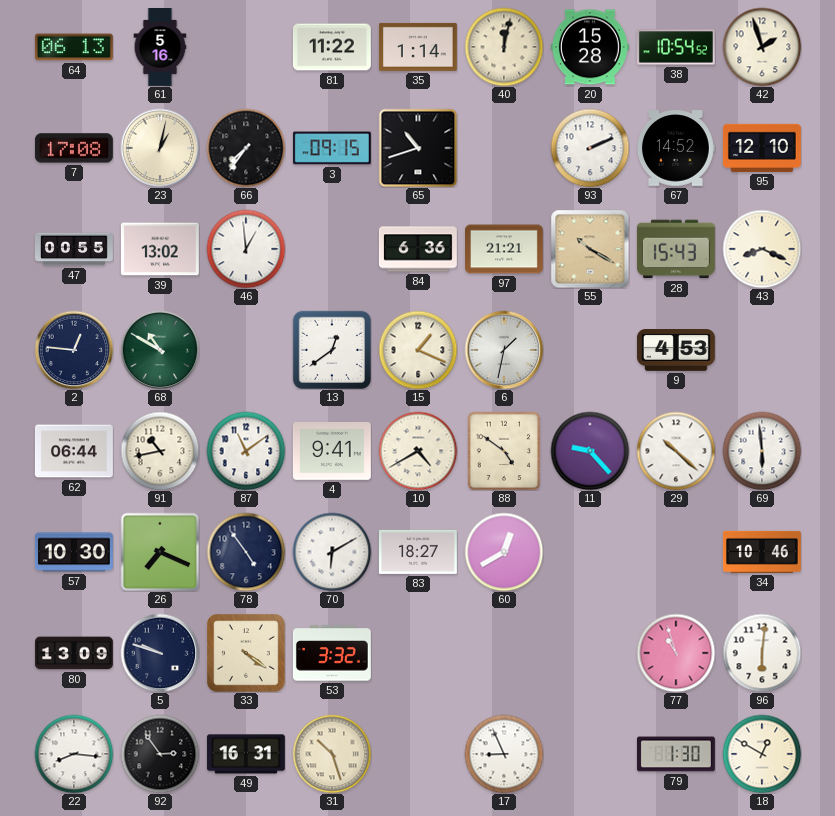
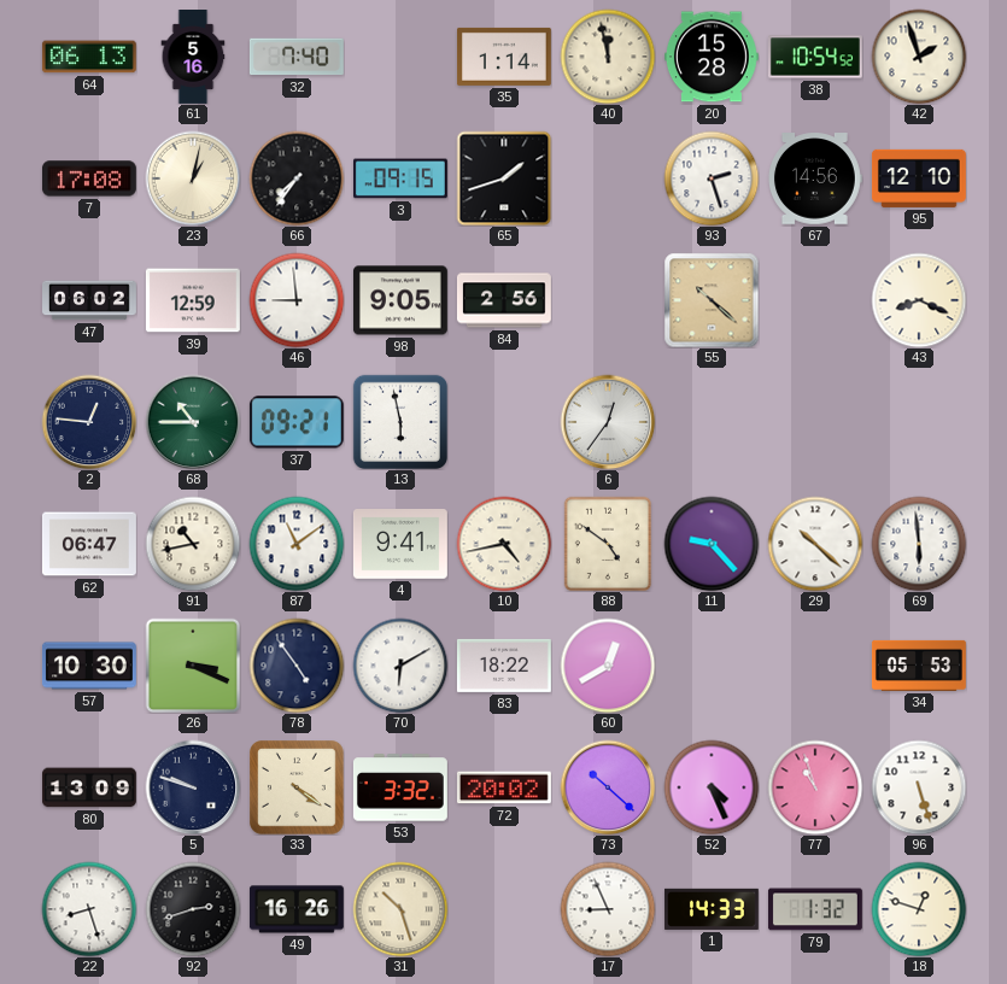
32: none -> 7:40 (297, 57)
81: 11:22 -> none (332, 47)
40: 12:02 -> 11:58 (608, 57)
65: 10:42 -> 1:42 (504, 178)
93: 2:11 -> 2:27 (712, 178)
67: 14:52 -> 14:56 (815, 178)
47: 00:55 -> 06:02 (90, 300)
39: 13:02 -> 12:59 (193, 300)
46: 12:59 -> 8:59 (297, 300)
98: none -> 9:05 (400, 300)
84: 6:36 -> 2:56 (504, 300)
97: 21:21 -> none (504, 249)
55: 10:20 -> 10:22 (712, 300)
28: 15:43 -> none (676, 249)
68: 10:50 -> 10:45 (193, 422)
37: none -> 09:21 (297, 422)
13: 12:39 -> 5:58 (399, 421)
15: 1:19 -> none (418, 350)
6: 1:32 -> 12:36 (608, 422)
9: 4:53 -> none (676, 351)
62: 06:44 -> 06:47 (89, 544)
10: 4:40 -> 4:43 (504, 544)
26: 7:19 -> 3:19 (193, 666)
83: 18:27 -> 18:22 (504, 666)
34: 10:46 -> 05:53 (919, 666)
72: none -> 20:02 (504, 787)
73: none -> 10:22 (608, 787)
52: none -> 4:26 (712, 787)
96: 6:01 -> 5:27 (919, 787)
22: 8:16 -> 8:27 (89, 909)
92: 2:54 -> 2:42 (193, 909)
49: 16:31 -> 16:26 (297, 909)
1: none -> 14:33 (712, 909)
79: 1:30 -> 1:32 (815, 909)
18: 12:50 -> 12:48 (919, 909)
